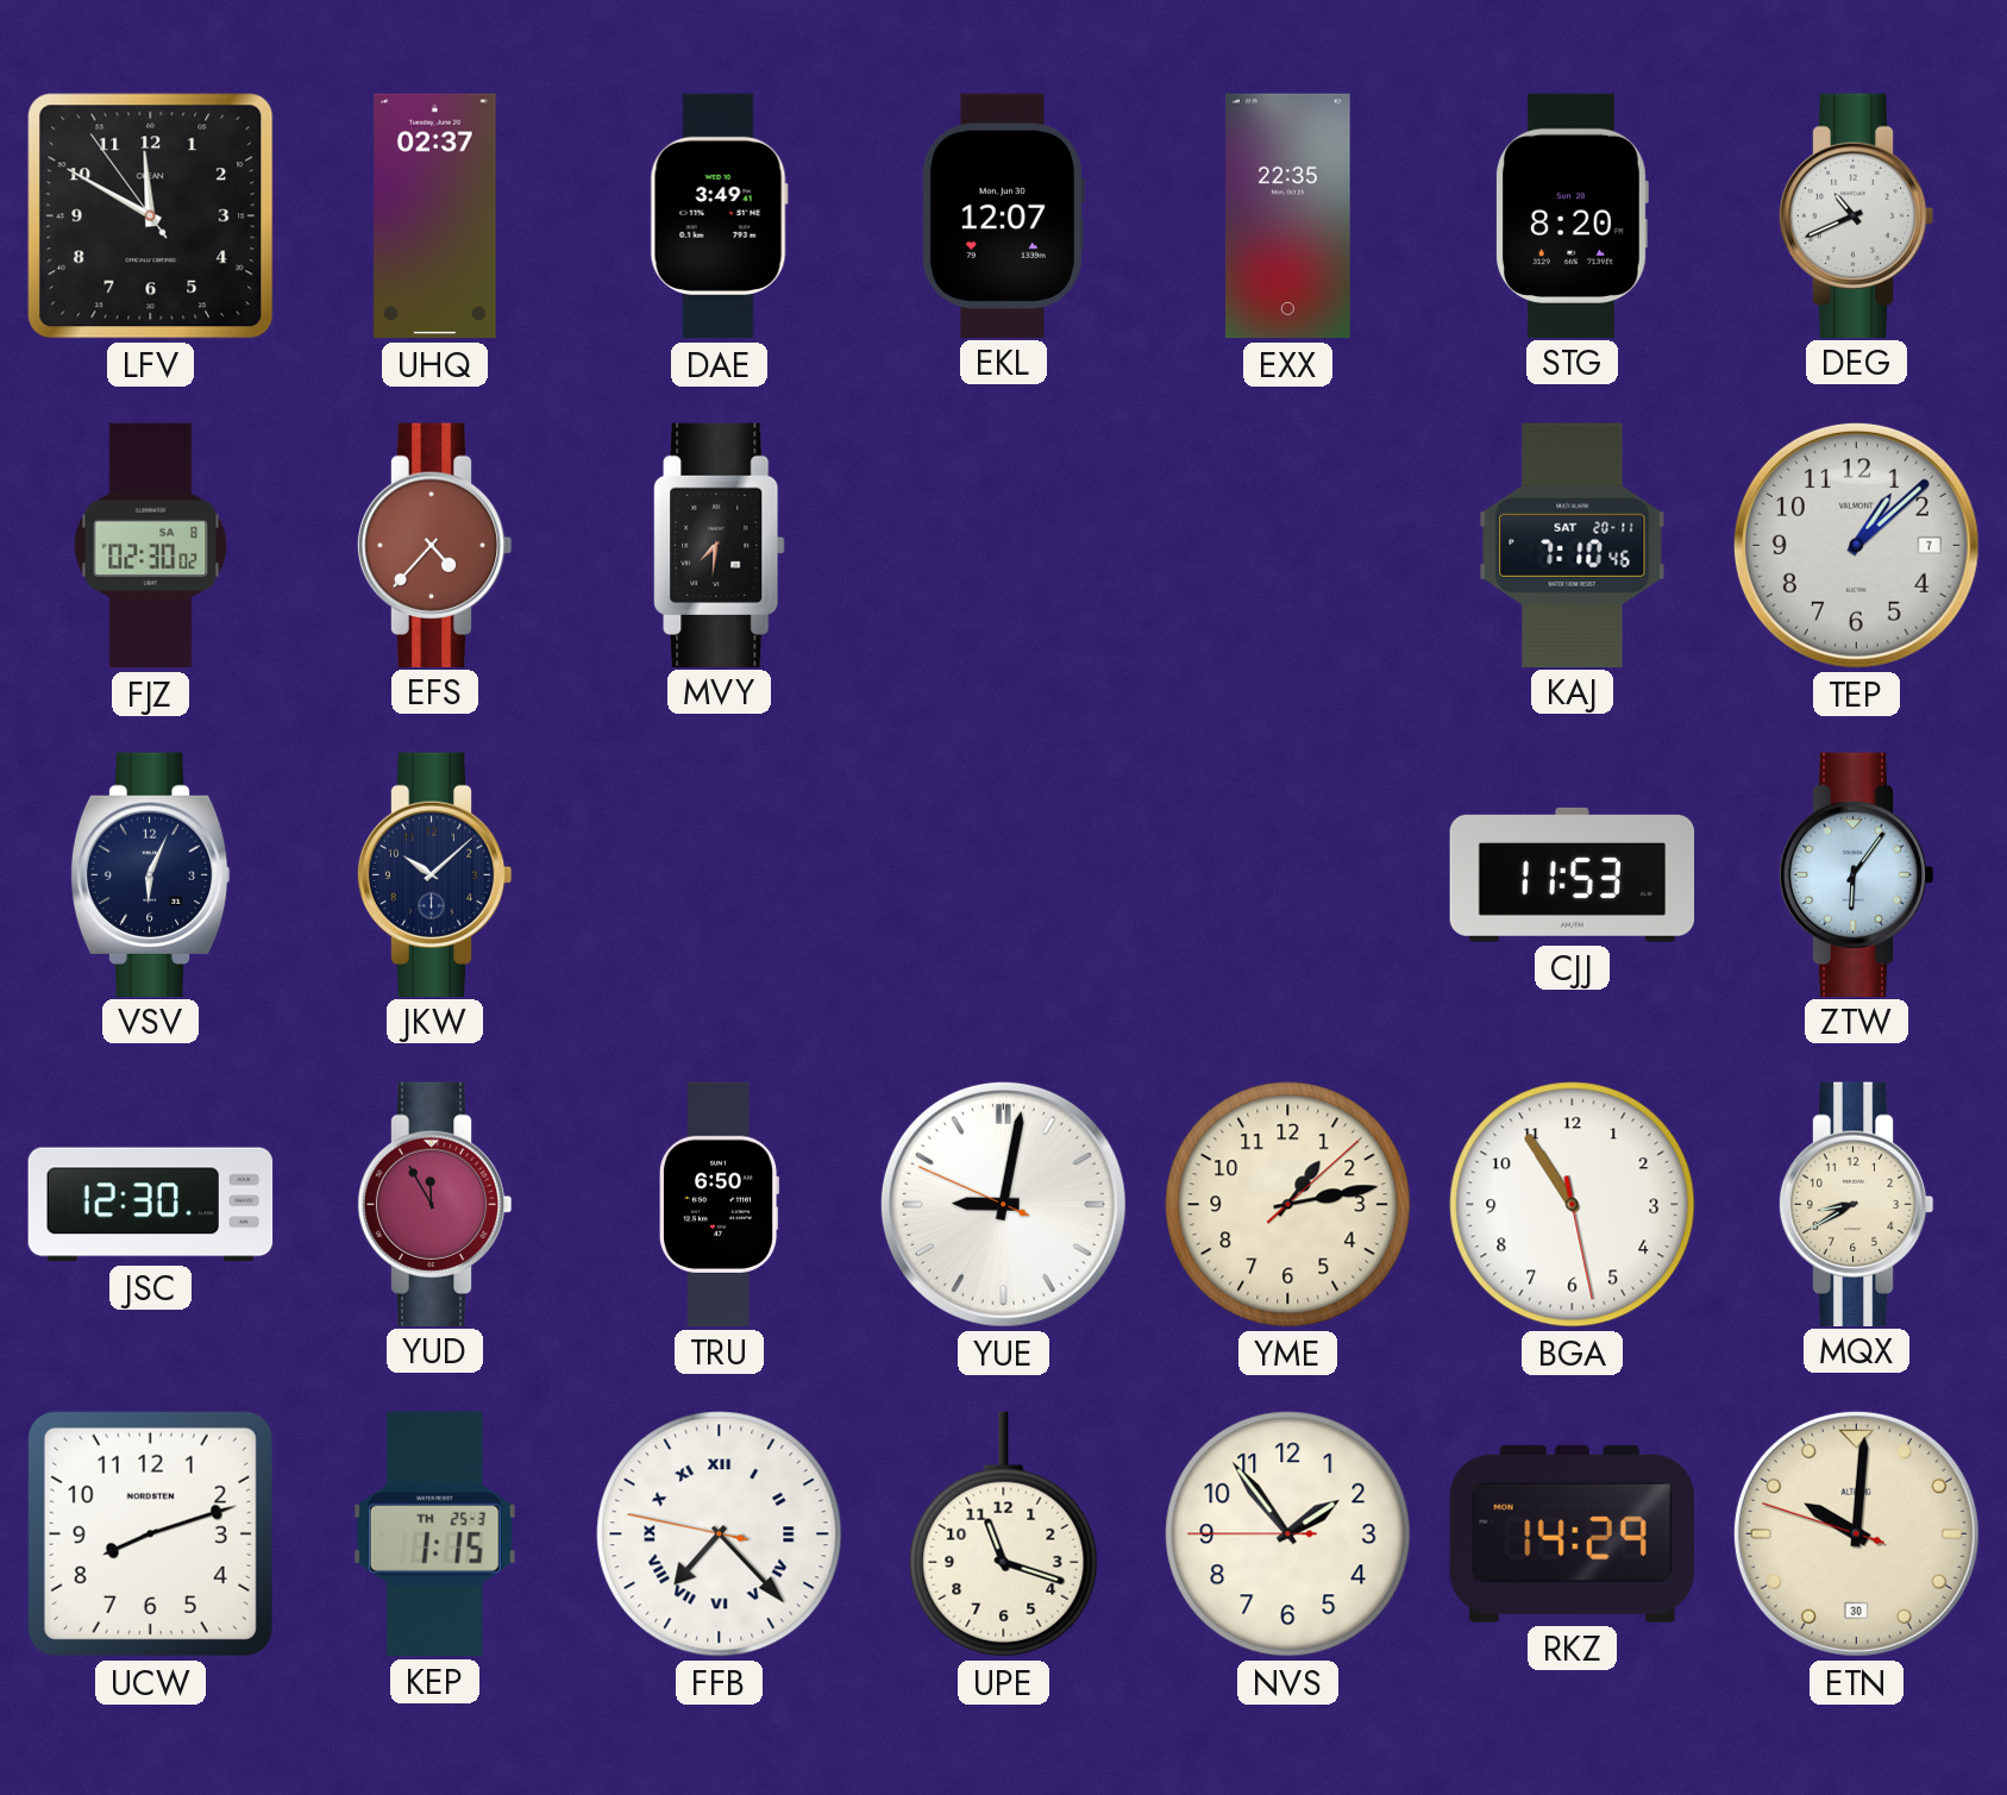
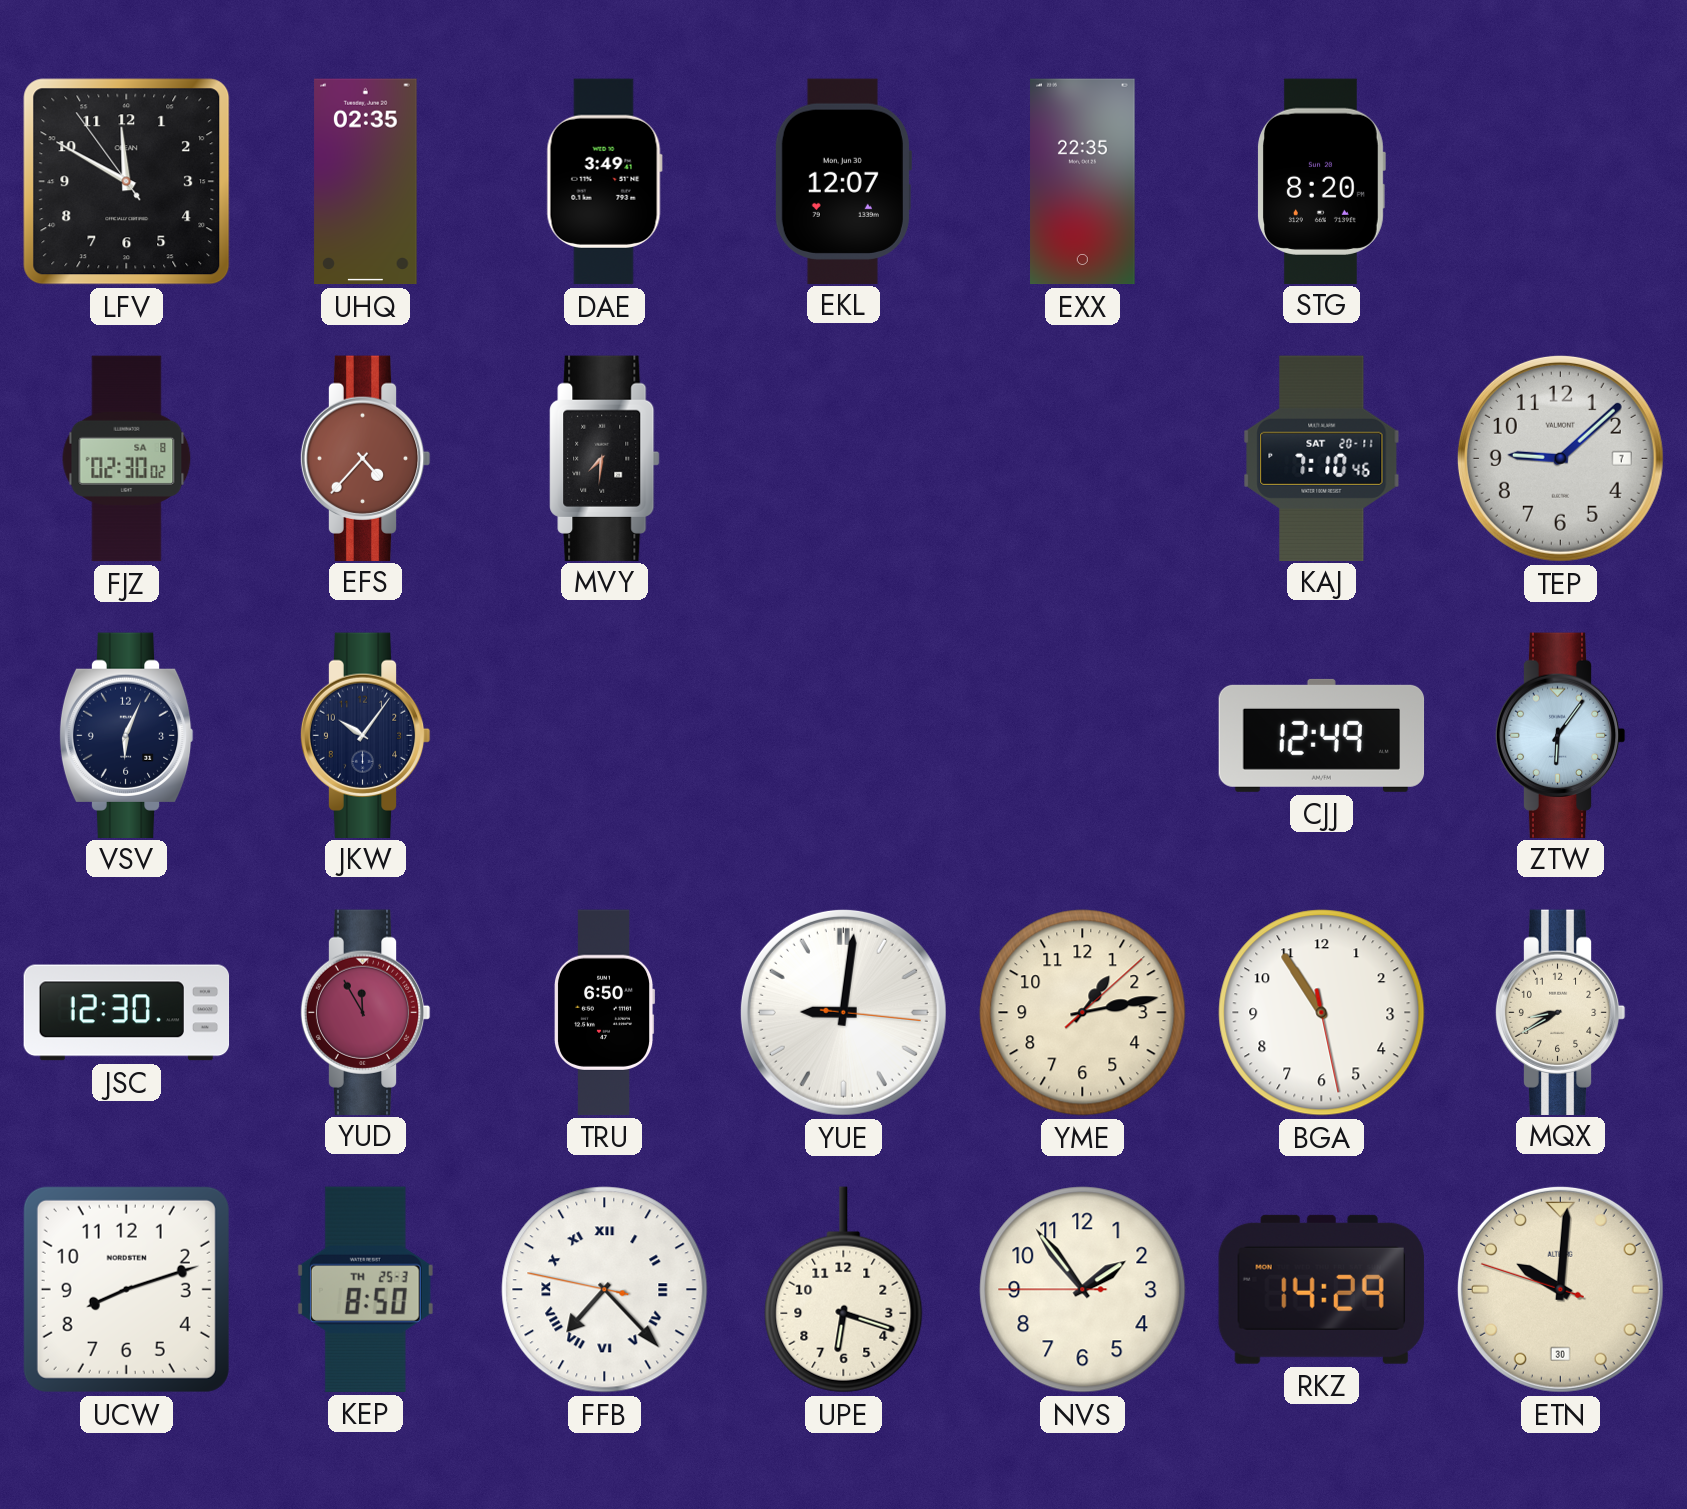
UHQ: 02:37 -> 02:35 (366, 182)
DEG: 10:41 -> none (1856, 215)
TEP: 1:08 -> 9:08 (1560, 458)
JKW: 10:08 -> 10:06 (365, 735)
CJJ: 11:53 -> 12:49 (1322, 735)
YUE: 9:01:49 -> 9:01:16 (843, 1012)
KEP: 1:15 -> 8:50 (365, 1289)
UPE: 11:18 -> 6:18 (844, 1290)
